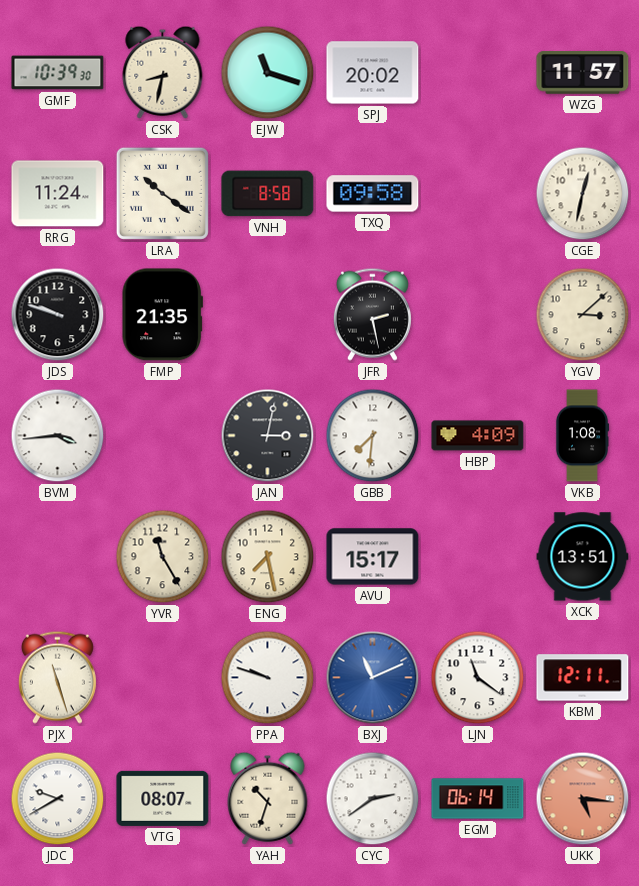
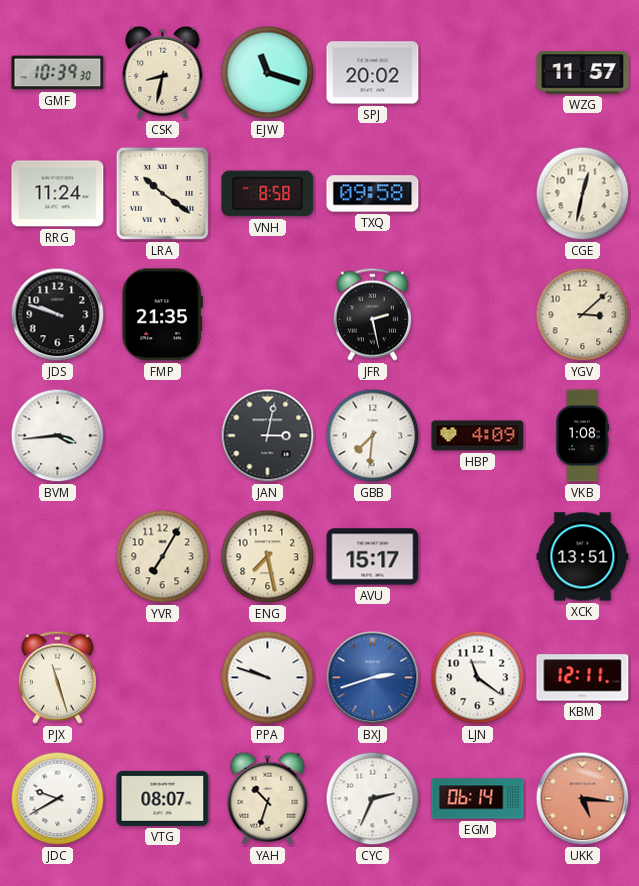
YVR: 11:25 -> 7:05 (163, 557)
BXJ: 11:11 -> 2:42 (373, 678)
CYC: 2:39 -> 2:34 (373, 799)
